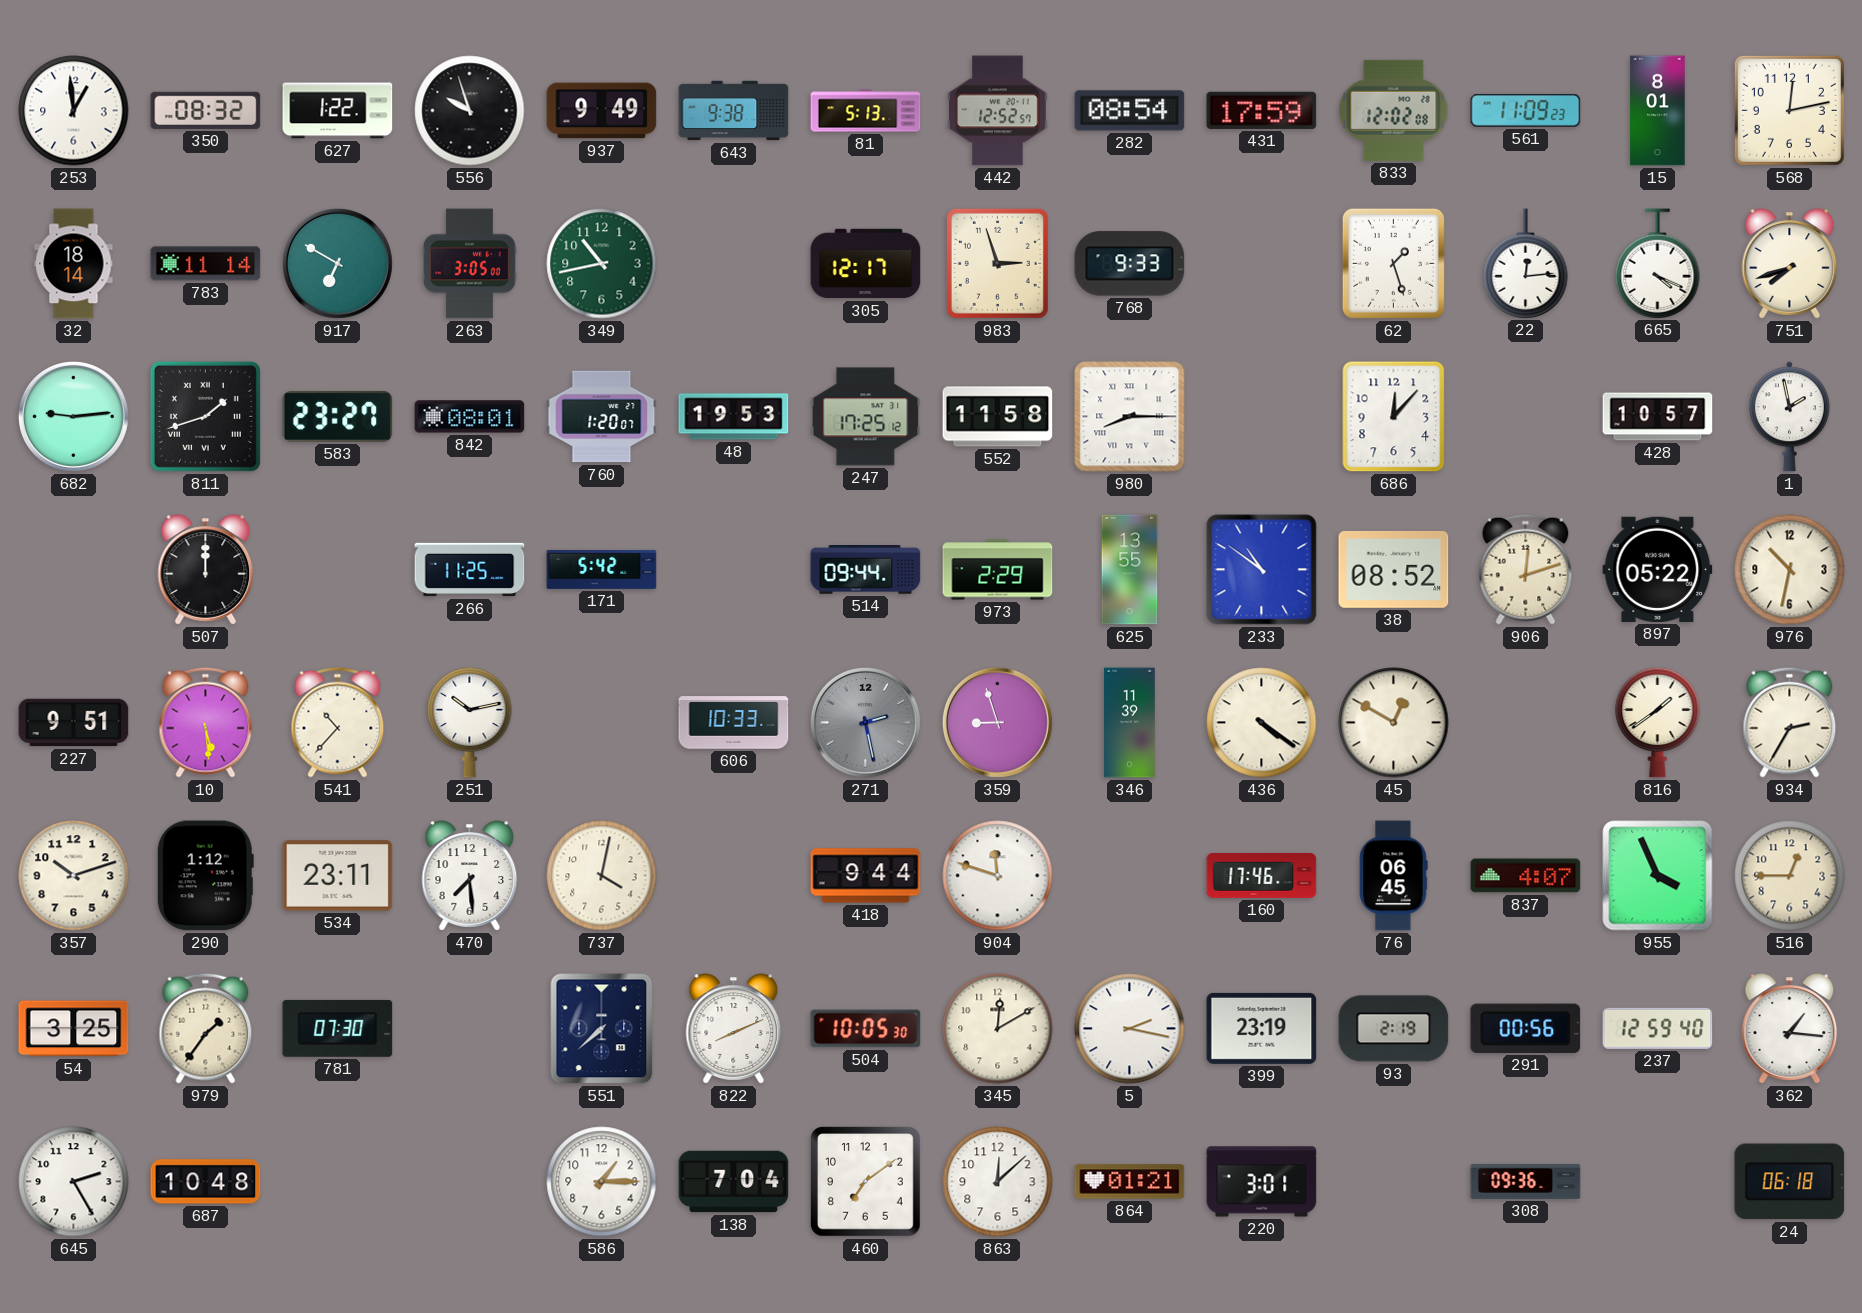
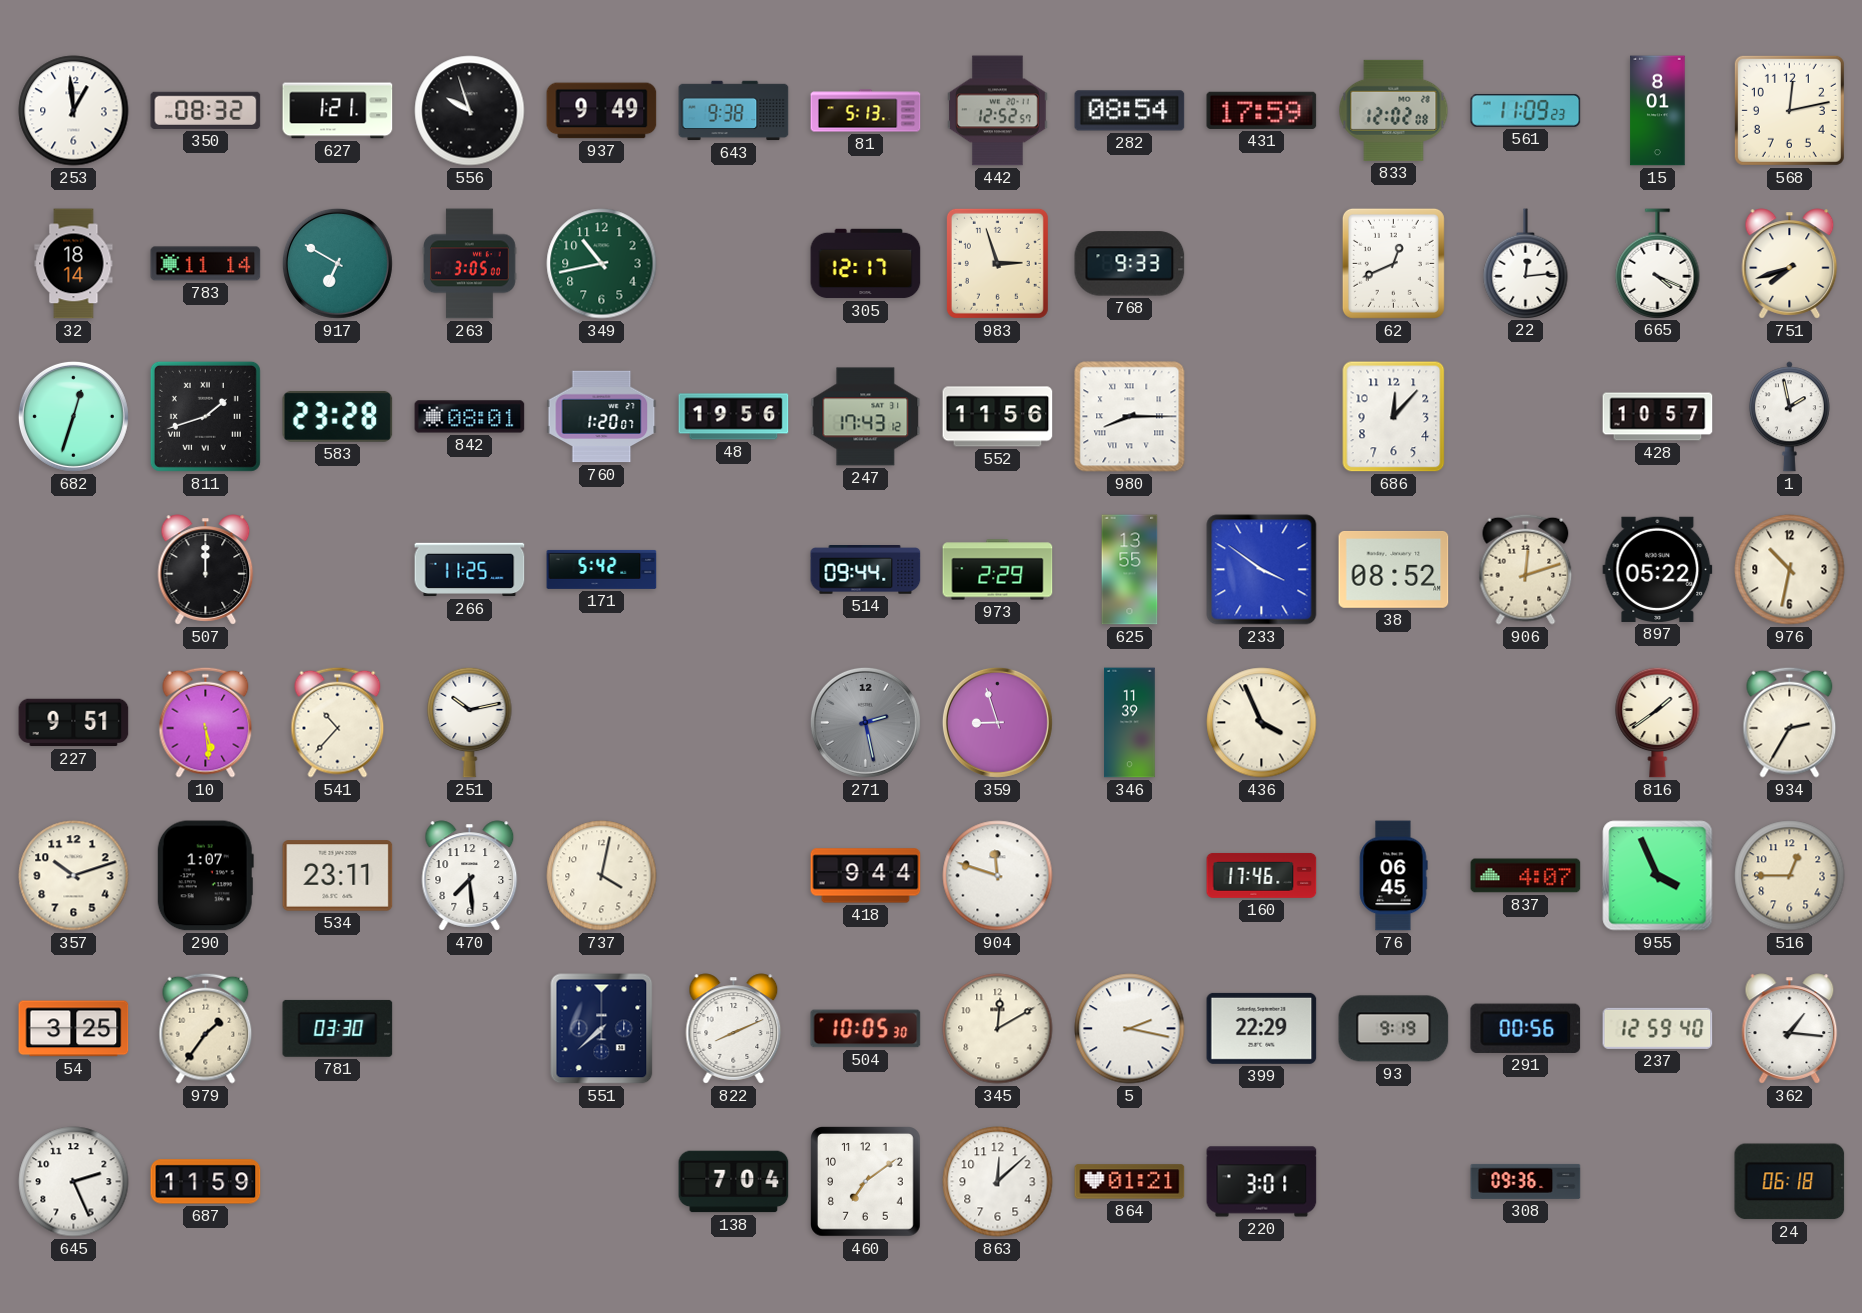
627: 1:22 -> 1:21 (338, 111)
62: 1:27 -> 12:41 (1393, 263)
682: 9:14 -> 12:33 (73, 416)
583: 23:27 -> 23:28 (338, 416)
48: 19:53 -> 19:56 (734, 417)
247: 17:25 -> 17:43 (866, 417)
552: 11:58 -> 11:56 (998, 417)
233: 10:51 -> 3:51 (1262, 570)
606: 10:33 -> none (734, 723)
436: 4:21 -> 3:56 (1262, 723)
45: 12:50 -> none (1394, 723)
290: 1:12 -> 1:07 (205, 876)
781: 07:30 -> 03:30 (338, 1028)
399: 23:19 -> 22:29 (1262, 1028)
93: 2:19 -> 9:19 (1394, 1029)
645: 2:25 -> 2:26 (74, 1182)
687: 10:48 -> 11:59 (206, 1182)
586: 1:15 -> none (602, 1182)
